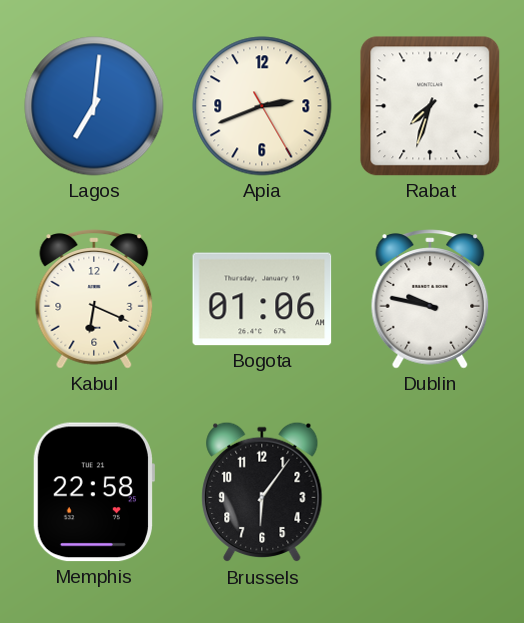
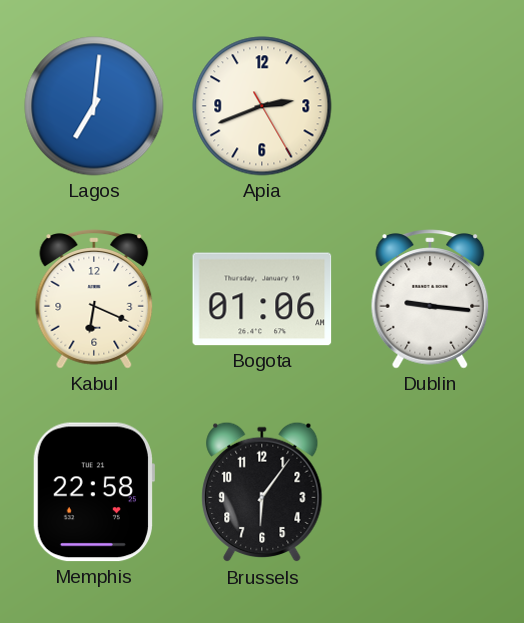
Rabat: 7:33 -> none (430, 106)
Dublin: 9:47 -> 9:16 (430, 299)
